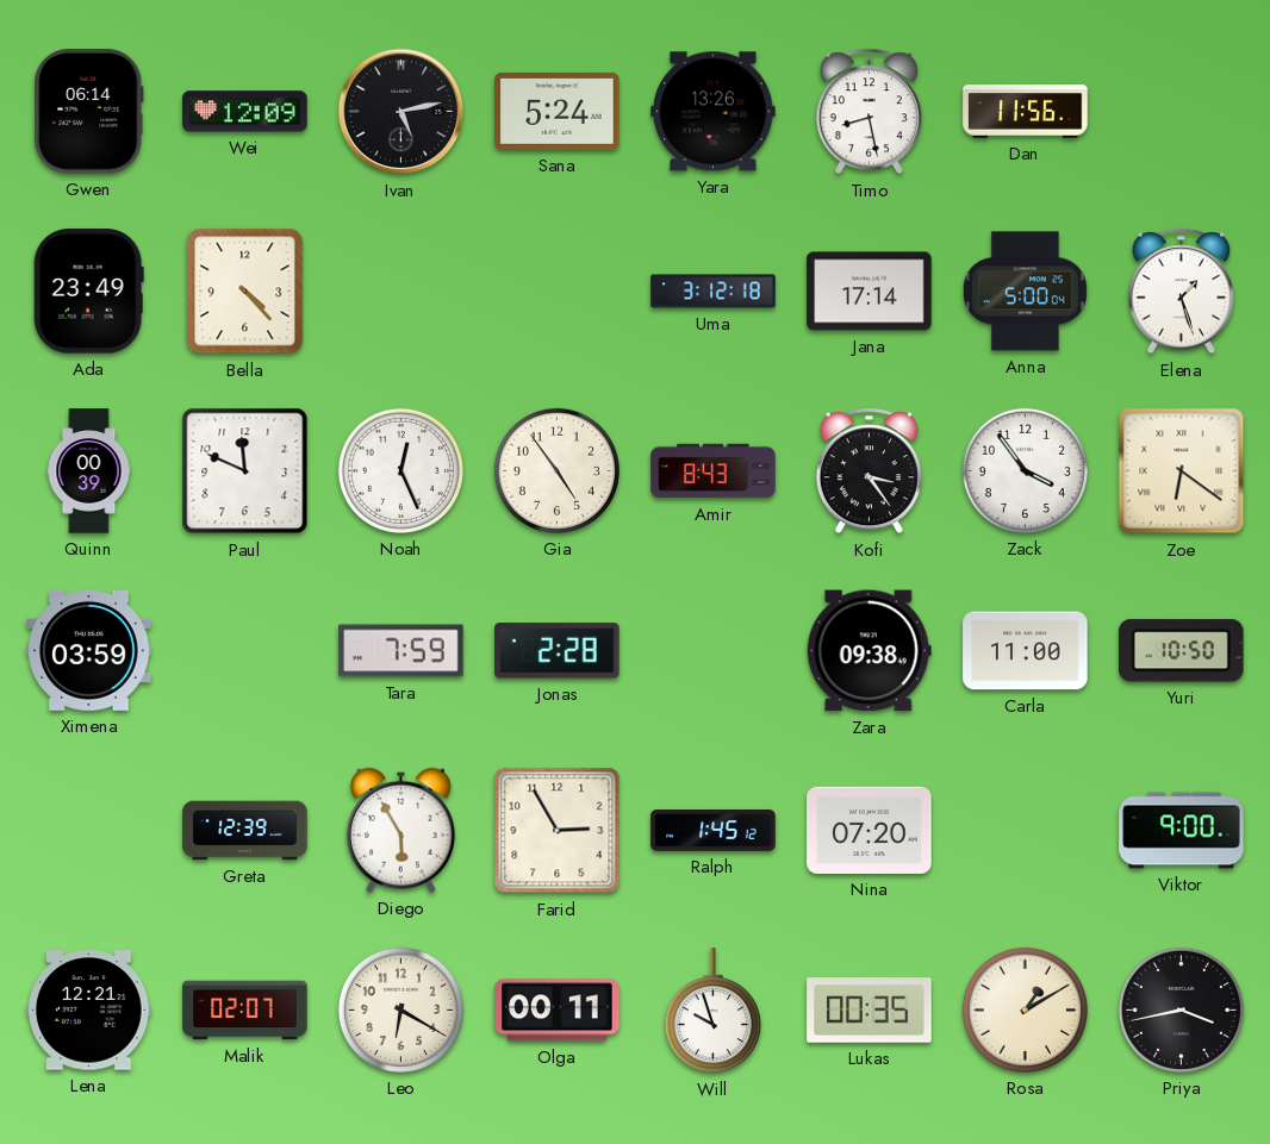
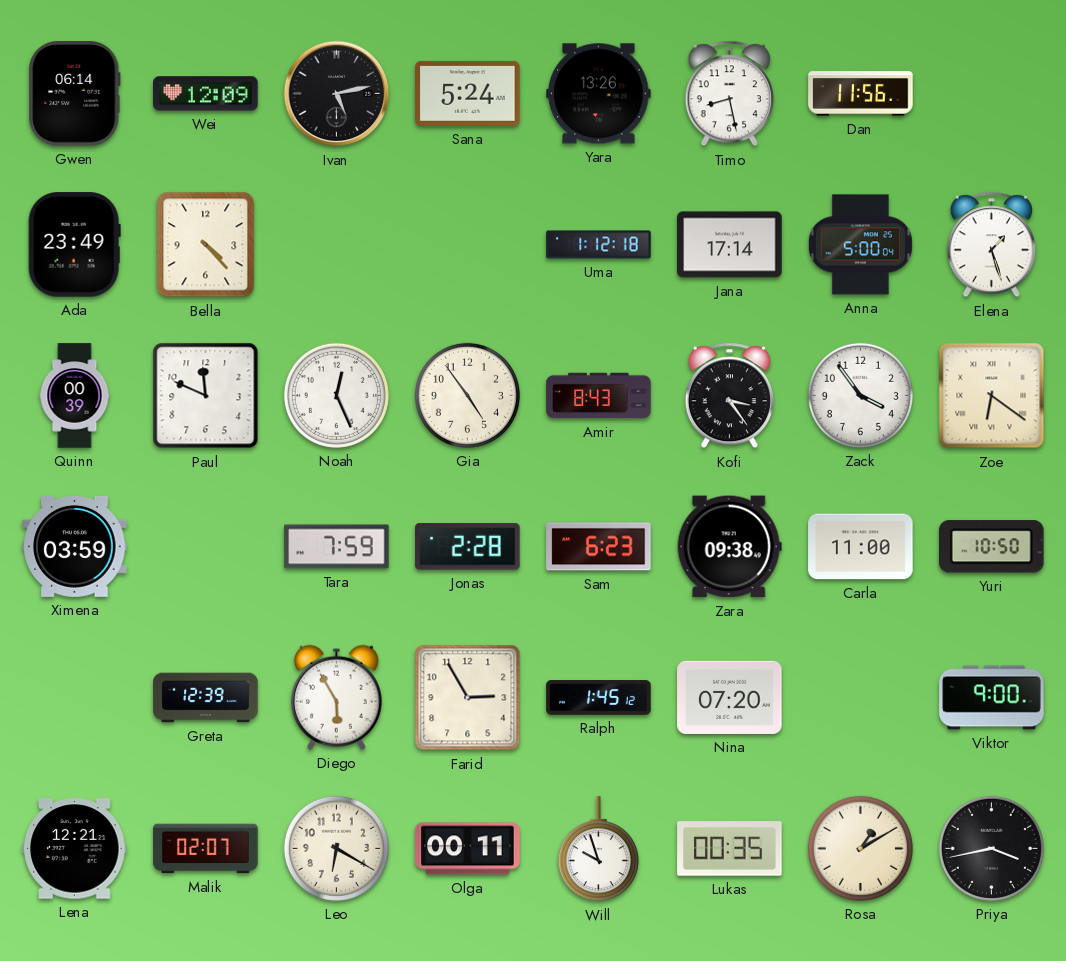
Uma: 3:12 -> 1:12 (599, 245)
Sam: none -> 6:23 (599, 547)
